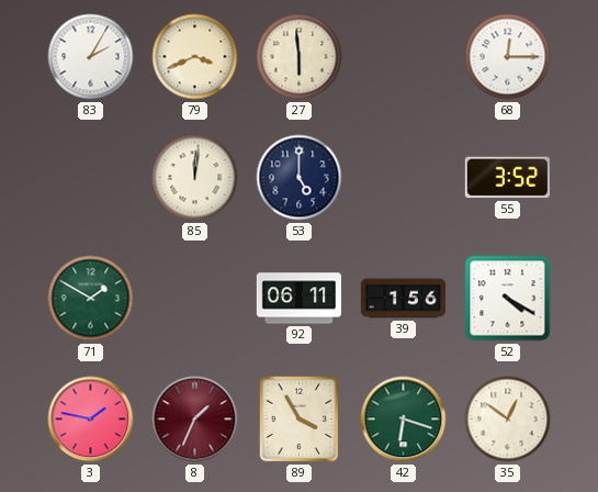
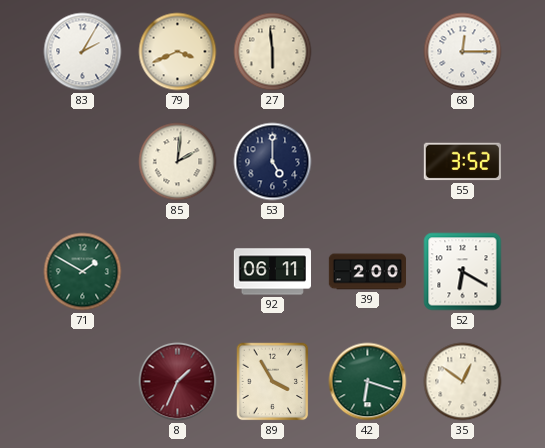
85: 12:01 -> 2:01 (178, 162)
39: 1:56 -> 2:00 (367, 272)
52: 4:20 -> 6:20 (463, 272)
3: 1:47 -> none (91, 420)
